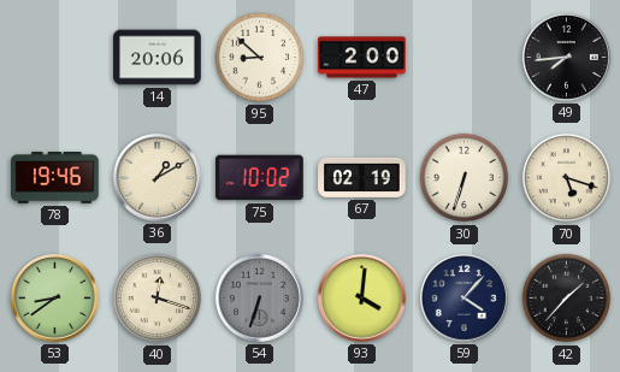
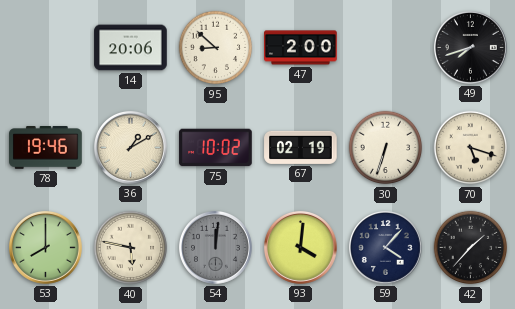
49: 7:44 -> 7:42 (470, 47)
53: 8:39 -> 8:00 (45, 247)
40: 12:18 -> 5:47 (131, 248)
54: 6:33 -> 12:01 (215, 247)
